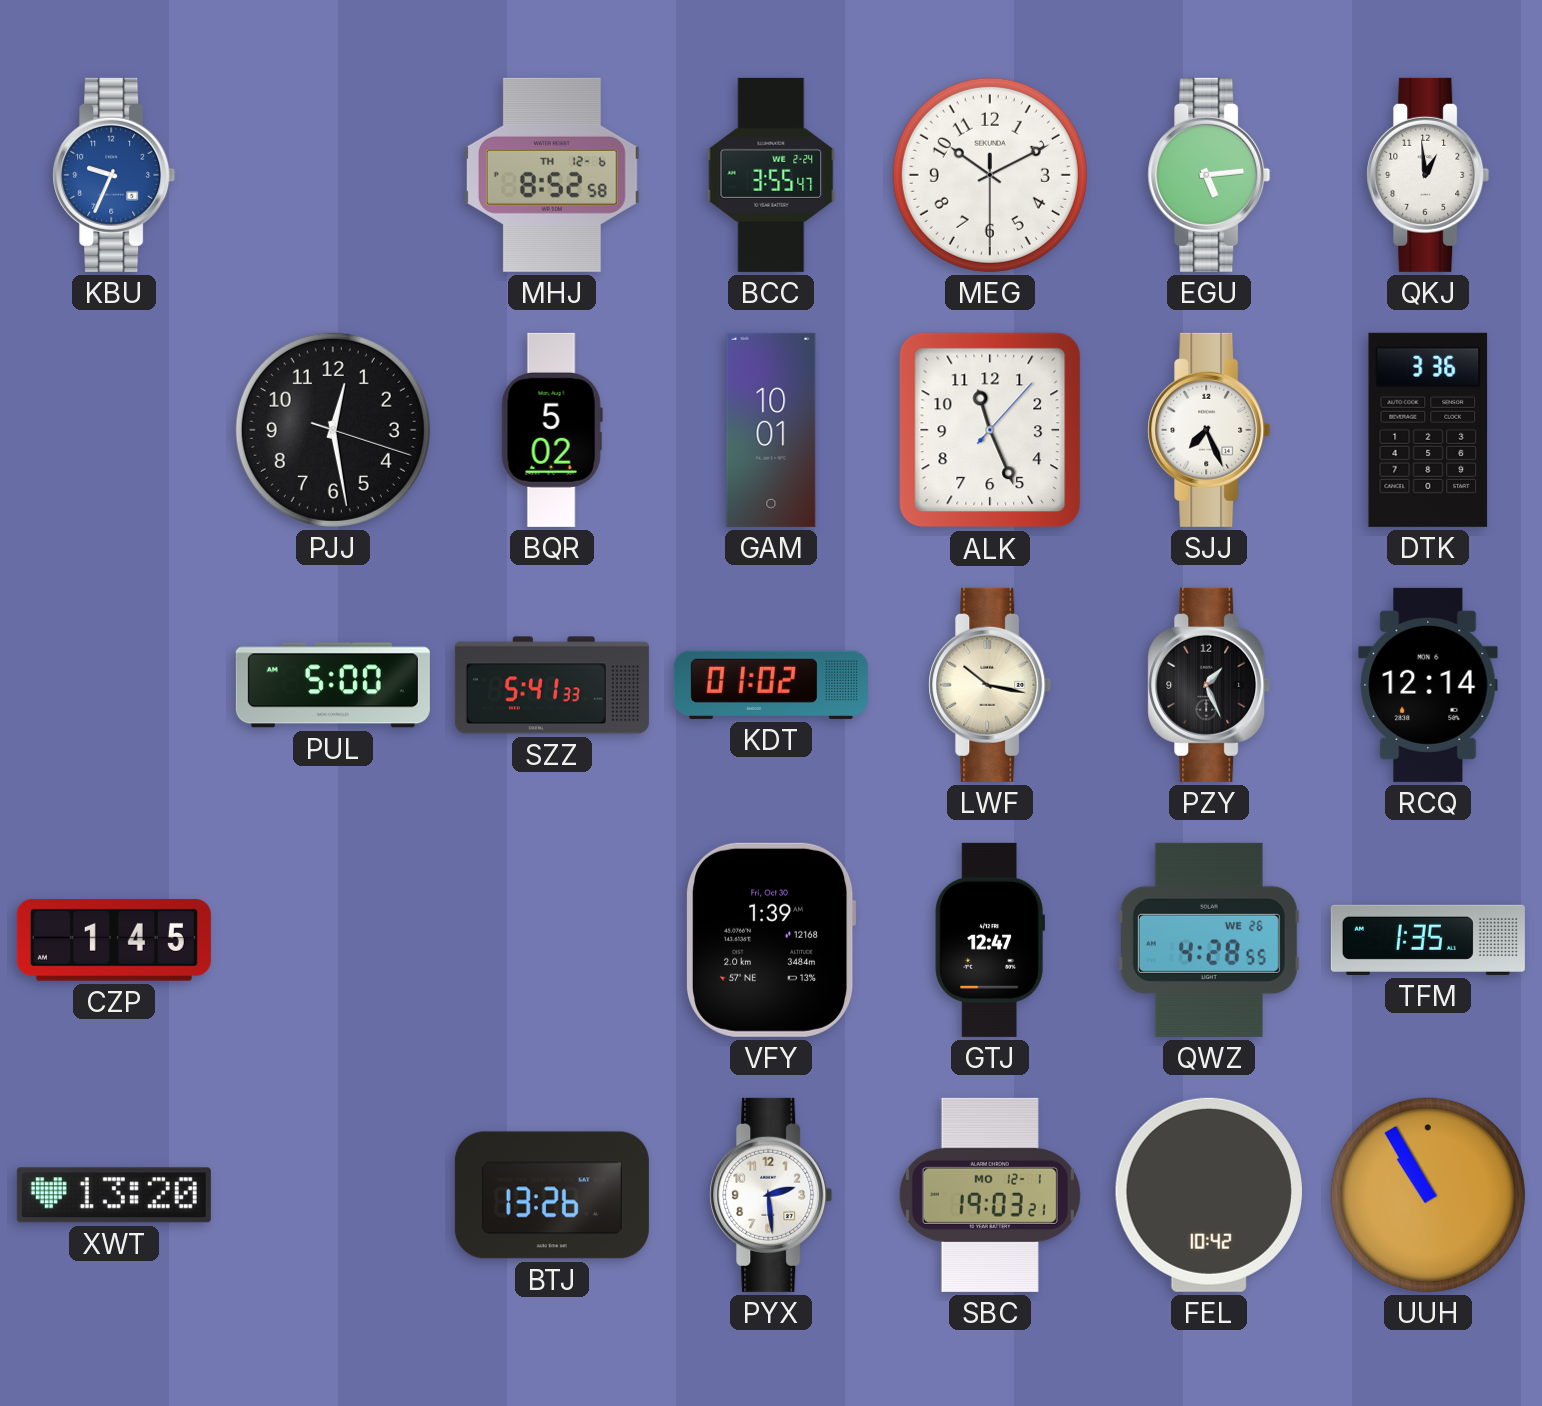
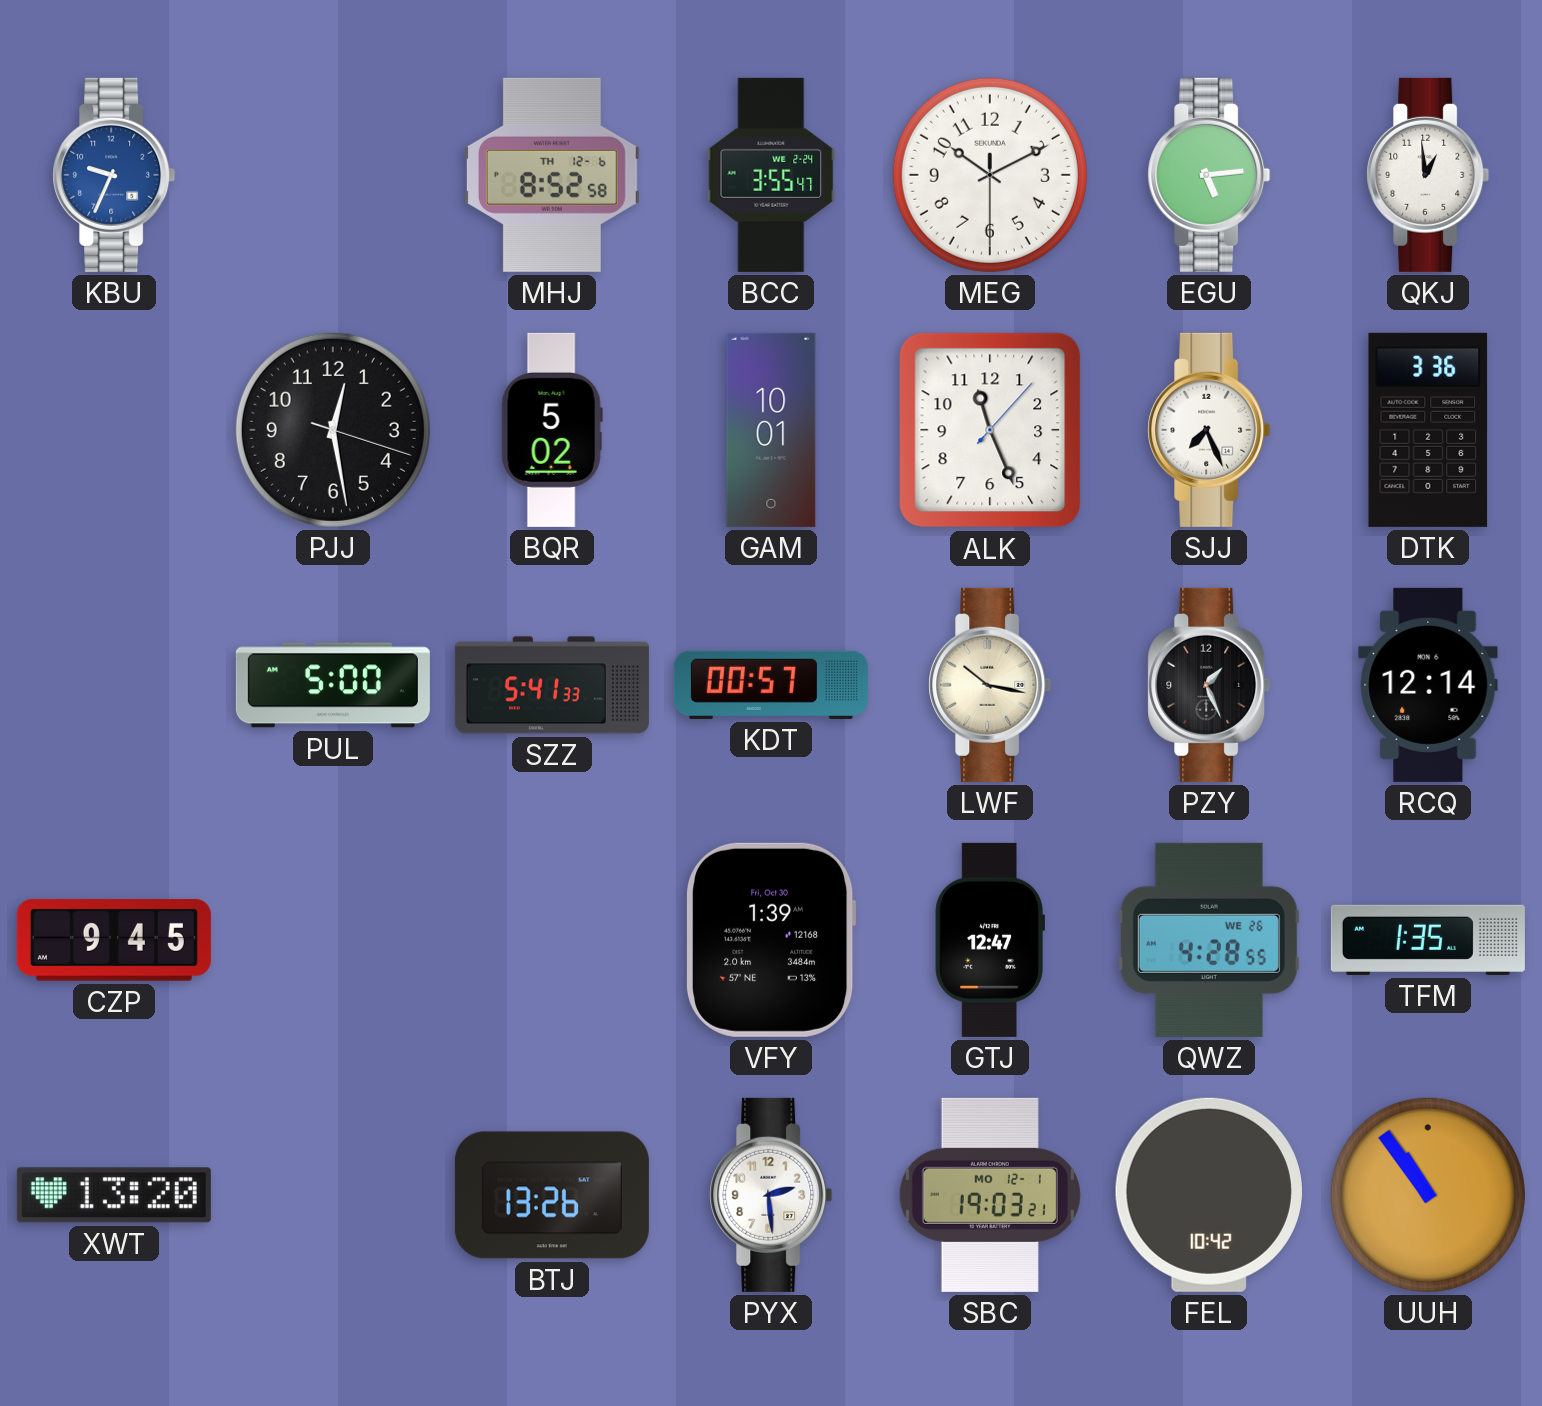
KDT: 01:02 -> 00:57 (771, 685)
CZP: 1:45 -> 9:45 (114, 940)
UUH: 10:55 -> 10:54 (1428, 1195)
